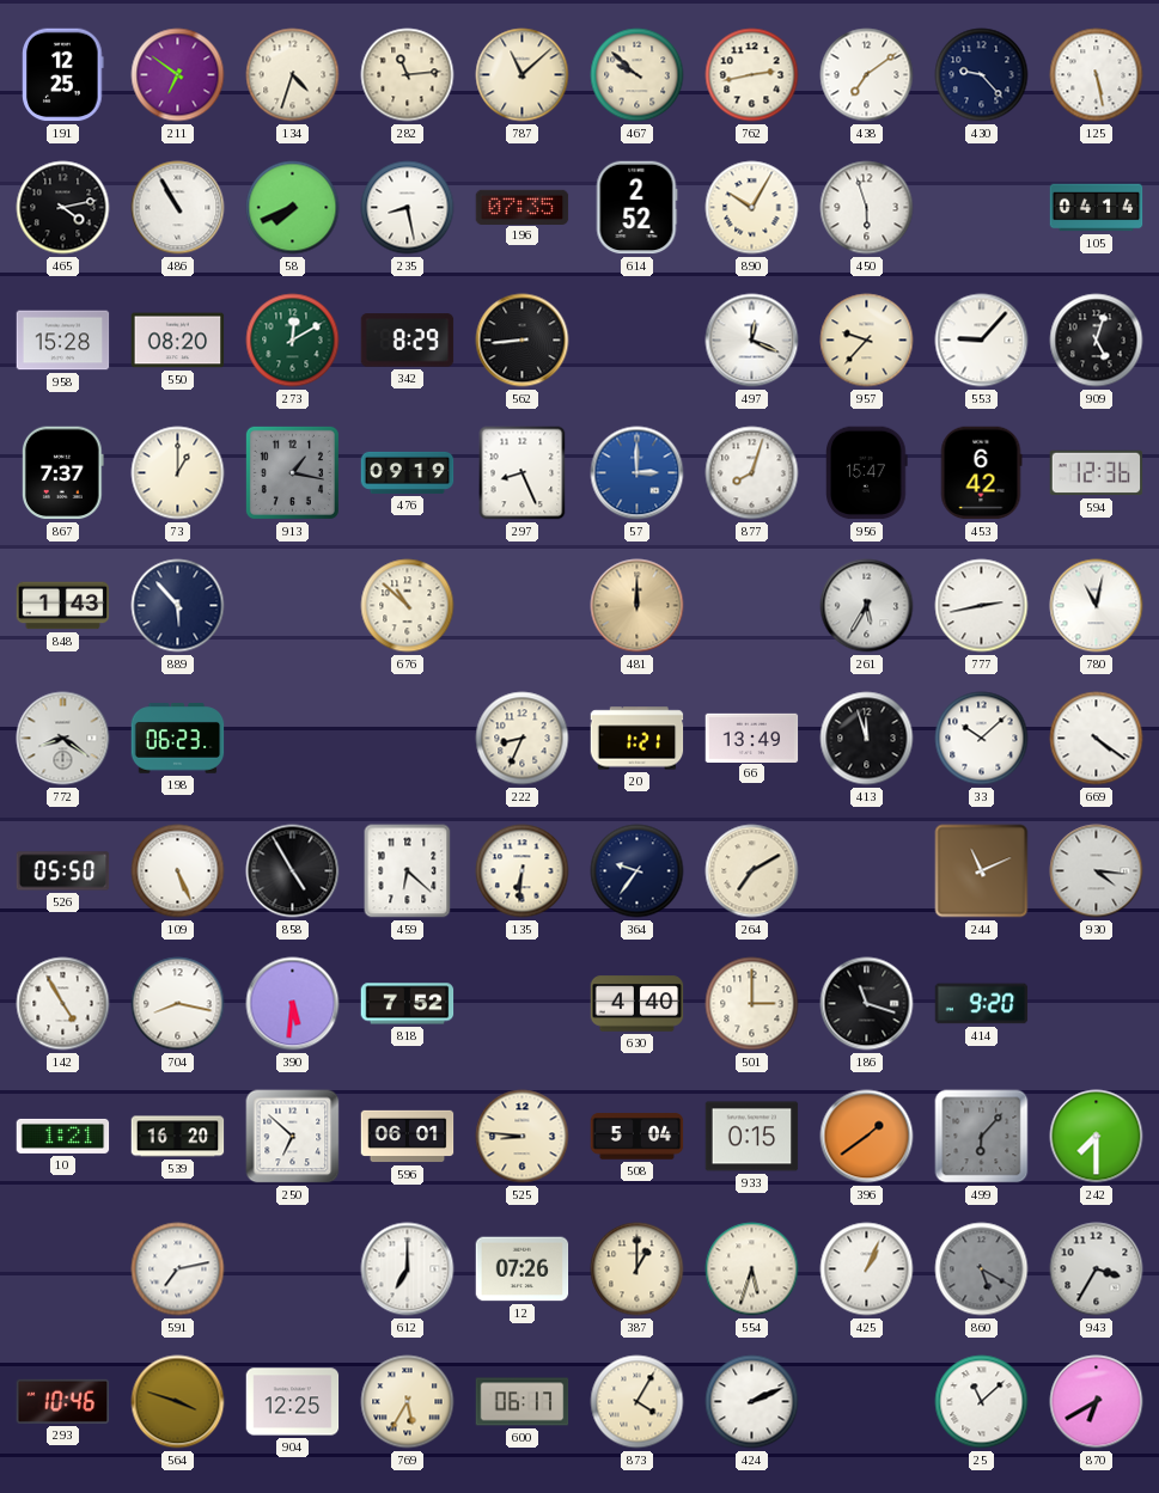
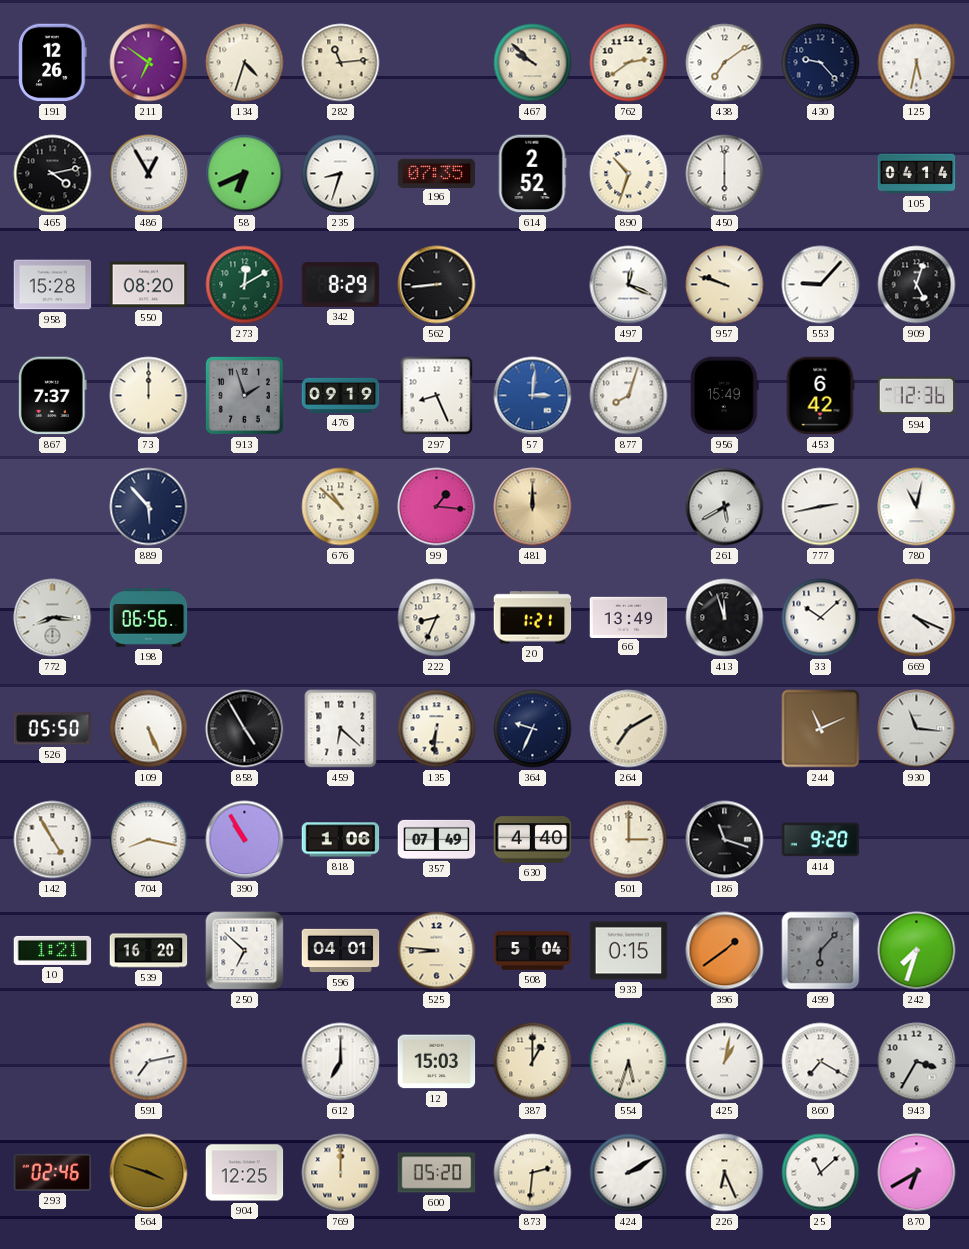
191: 12:25 -> 12:26 (53, 63)
787: 11:08 -> none (523, 75)
762: 2:43 -> 2:39 (629, 63)
125: 5:28 -> 5:32 (917, 63)
486: 10:55 -> 12:55 (149, 174)
58: 7:41 -> 6:41 (245, 174)
235: 8:28 -> 8:33 (341, 174)
890: 10:05 -> 10:33 (629, 174)
450: 5:57 -> 6:00 (725, 174)
957: 9:37 -> 9:48 (725, 285)
73: 1:00 -> 12:00 (149, 396)
913: 1:17 -> 1:57 (244, 395)
57: 3:00 -> 3:01 (533, 396)
956: 15:47 -> 15:49 (725, 396)
848: 1:43 -> none (63, 606)
99: none -> 1:16 (437, 507)
261: 5:35 -> 5:40 (725, 507)
772: 8:21 -> 8:16 (53, 618)
198: 06:23 -> 06:56 (149, 618)
669: 4:21 -> 4:19 (917, 618)
364: 9:36 -> 9:34 (533, 729)
930: 4:16 -> 11:16 (917, 729)
390: 5:31 -> 10:55 (245, 840)
818: 7:52 -> 1:06 (341, 840)
357: none -> 07:49 (437, 839)
596: 06:01 -> 04:01 (341, 951)
242: 7:30 -> 7:33 (917, 951)
12: 07:26 -> 15:03 (437, 1062)
425: 1:04 -> 1:02 (725, 1062)
860: 5:20 -> 7:20 (821, 1062)
860 dial: grey -> white (821, 1062)
293: 10:46 -> 02:46 (53, 1172)
769: 5:35 -> 12:00 (341, 1173)
600: 06:17 -> 05:20 (437, 1173)
873: 4:05 -> 2:31 (533, 1173)
424: 2:11 -> 2:10 (629, 1173)
226: none -> 6:26 (725, 1173)
